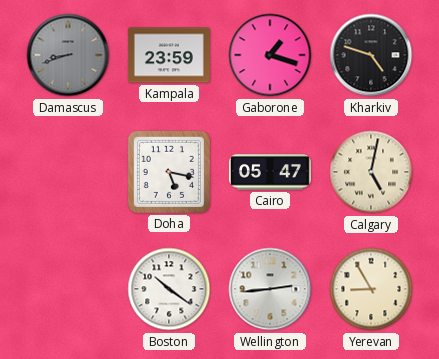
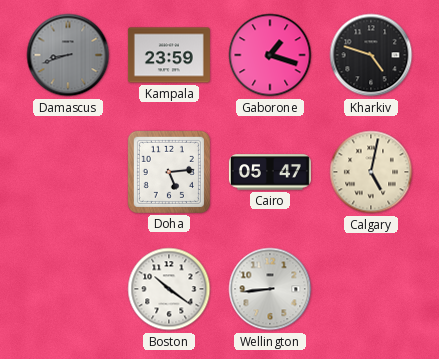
Doha: 5:17 -> 5:14 (169, 172)
Wellington: 2:44 -> 8:44 (270, 289)
Yerevan: 8:55 -> none (371, 289)
